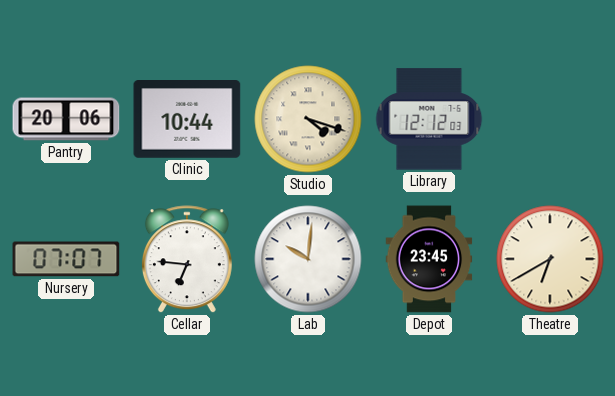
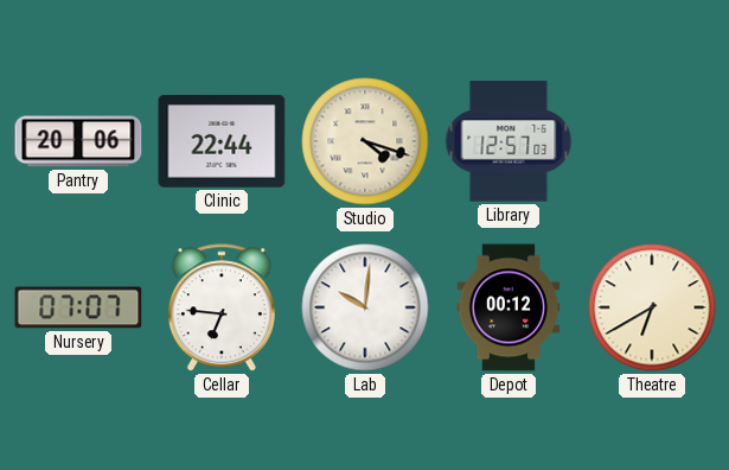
Clinic: 10:44 -> 22:44 (222, 141)
Library: 12:12 -> 12:57 (509, 141)
Depot: 23:45 -> 00:12 (509, 307)
